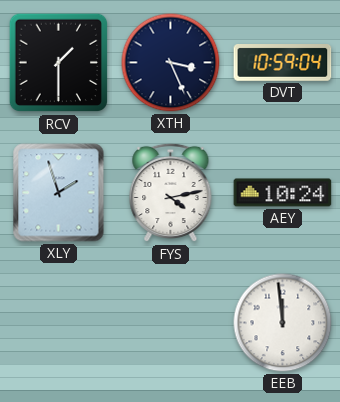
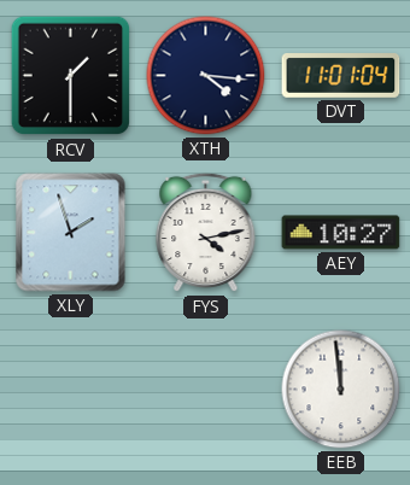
XTH: 3:26 -> 4:16 (206, 76)
DVT: 10:59 -> 11:01 (341, 76)
AEY: 10:24 -> 10:27 (341, 233)
